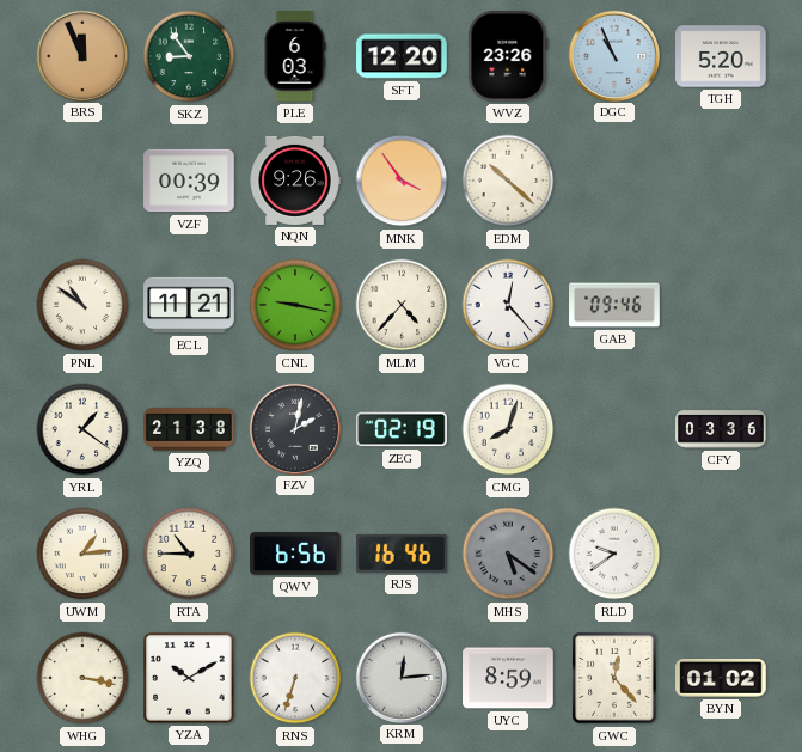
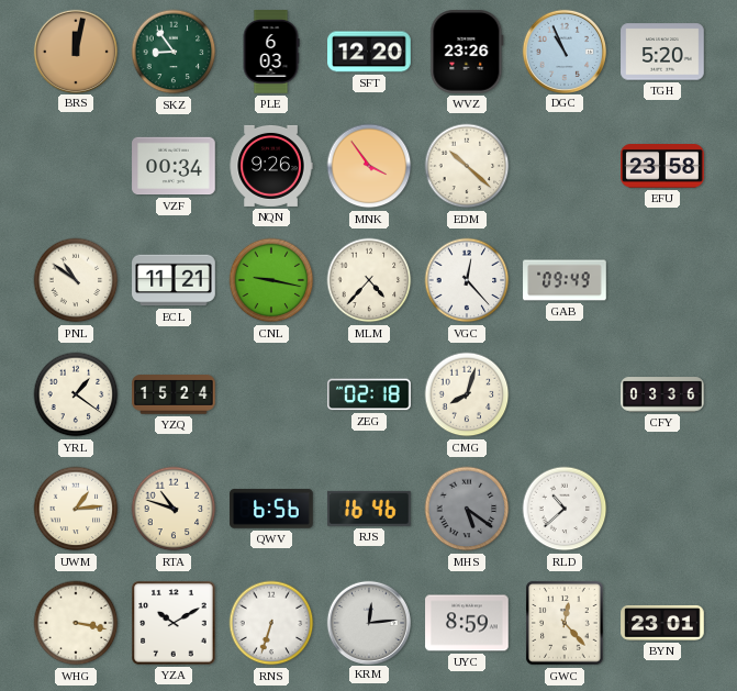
BRS: 11:56 -> 12:02 (75, 51)
VZF: 00:39 -> 00:34 (174, 166)
EFU: none -> 23:58 (662, 166)
GAB: 09:46 -> 09:49 (565, 280)
YZQ: 21:38 -> 15:24 (174, 394)
FZV: 2:02 -> none (294, 428)
ZEG: 02:19 -> 02:18 (369, 394)
RTA: 10:45 -> 10:48 (174, 509)
RLD: 9:39 -> 10:38 (565, 509)
BYN: 01:02 -> 23:01 (662, 623)
